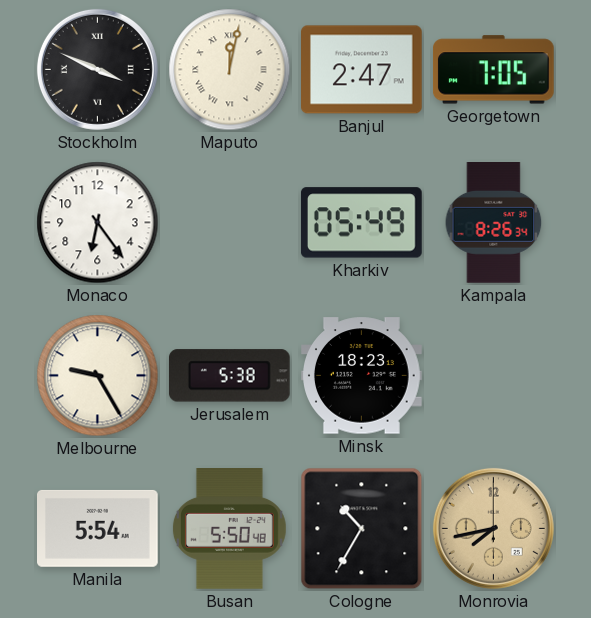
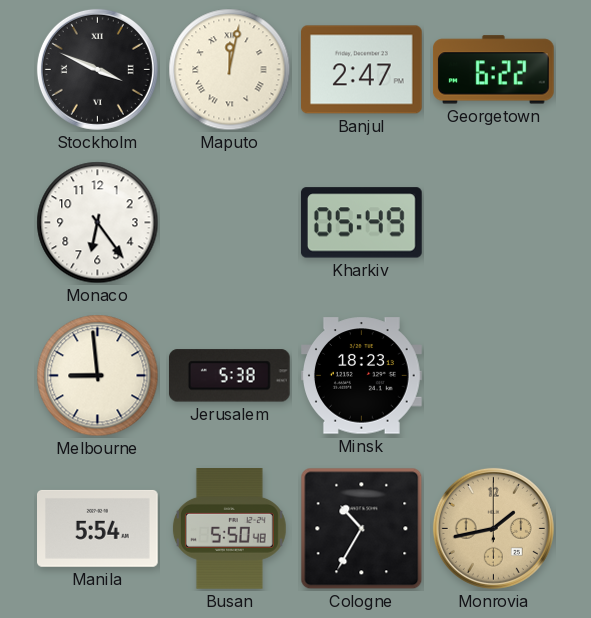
Georgetown: 7:05 -> 6:22 (494, 70)
Kampala: 8:26 -> none (494, 223)
Melbourne: 9:25 -> 8:59 (98, 376)
Monrovia: 7:43 -> 1:43 (493, 528)
